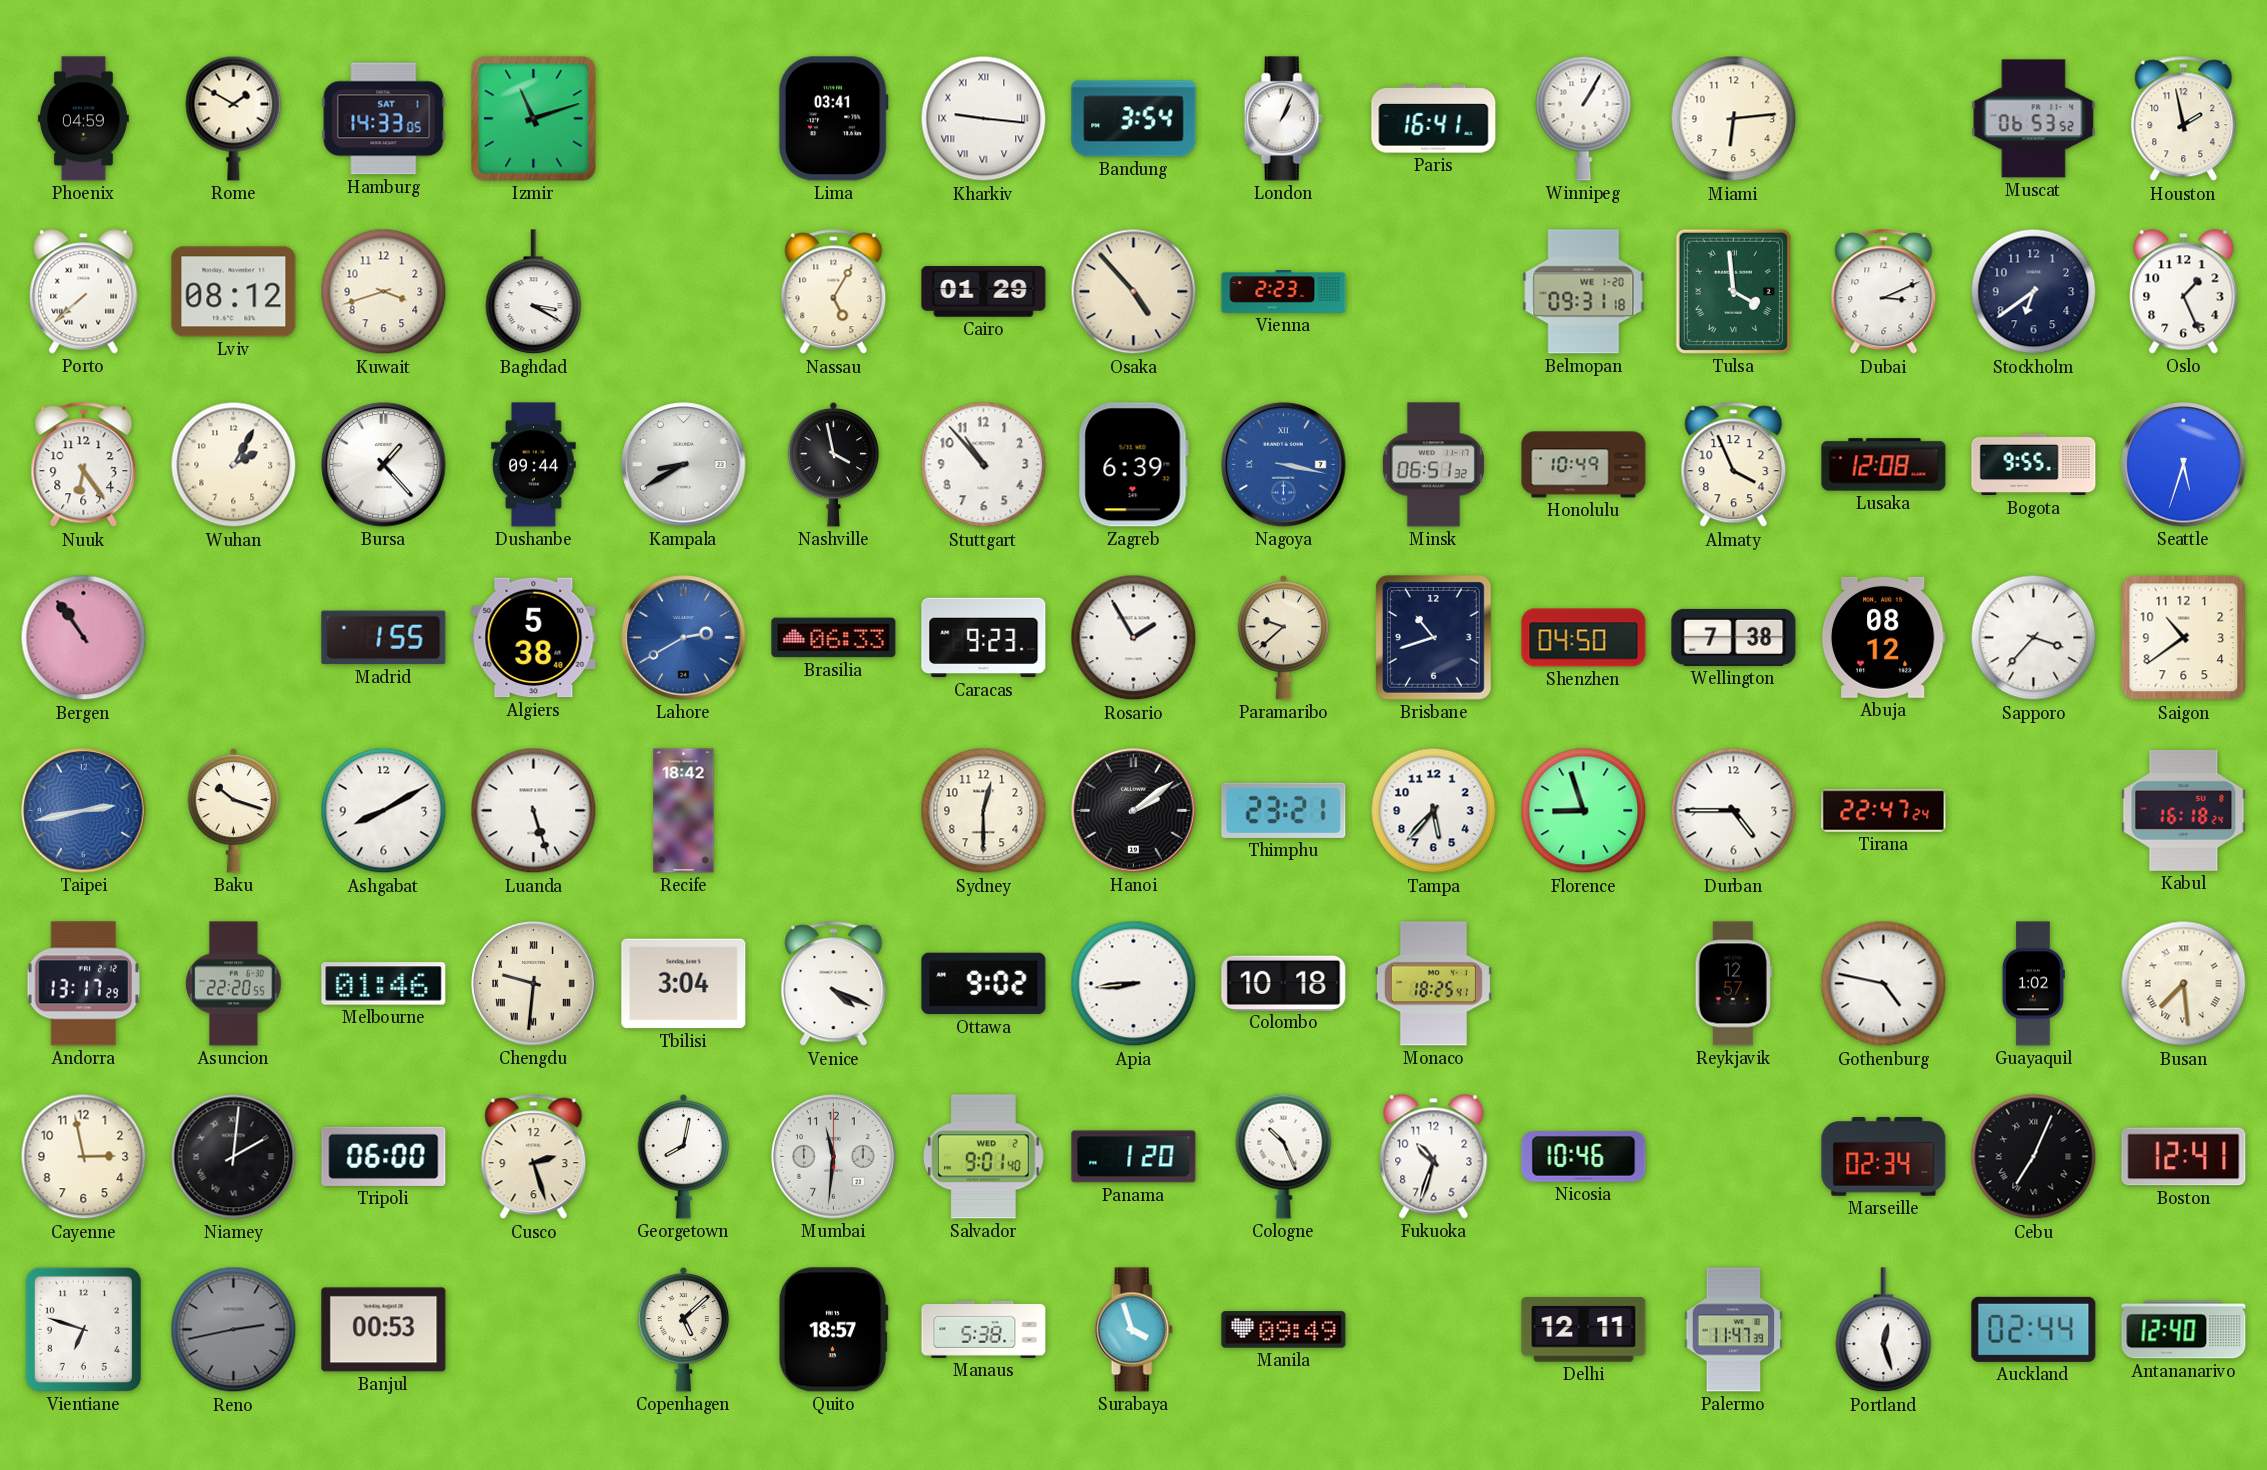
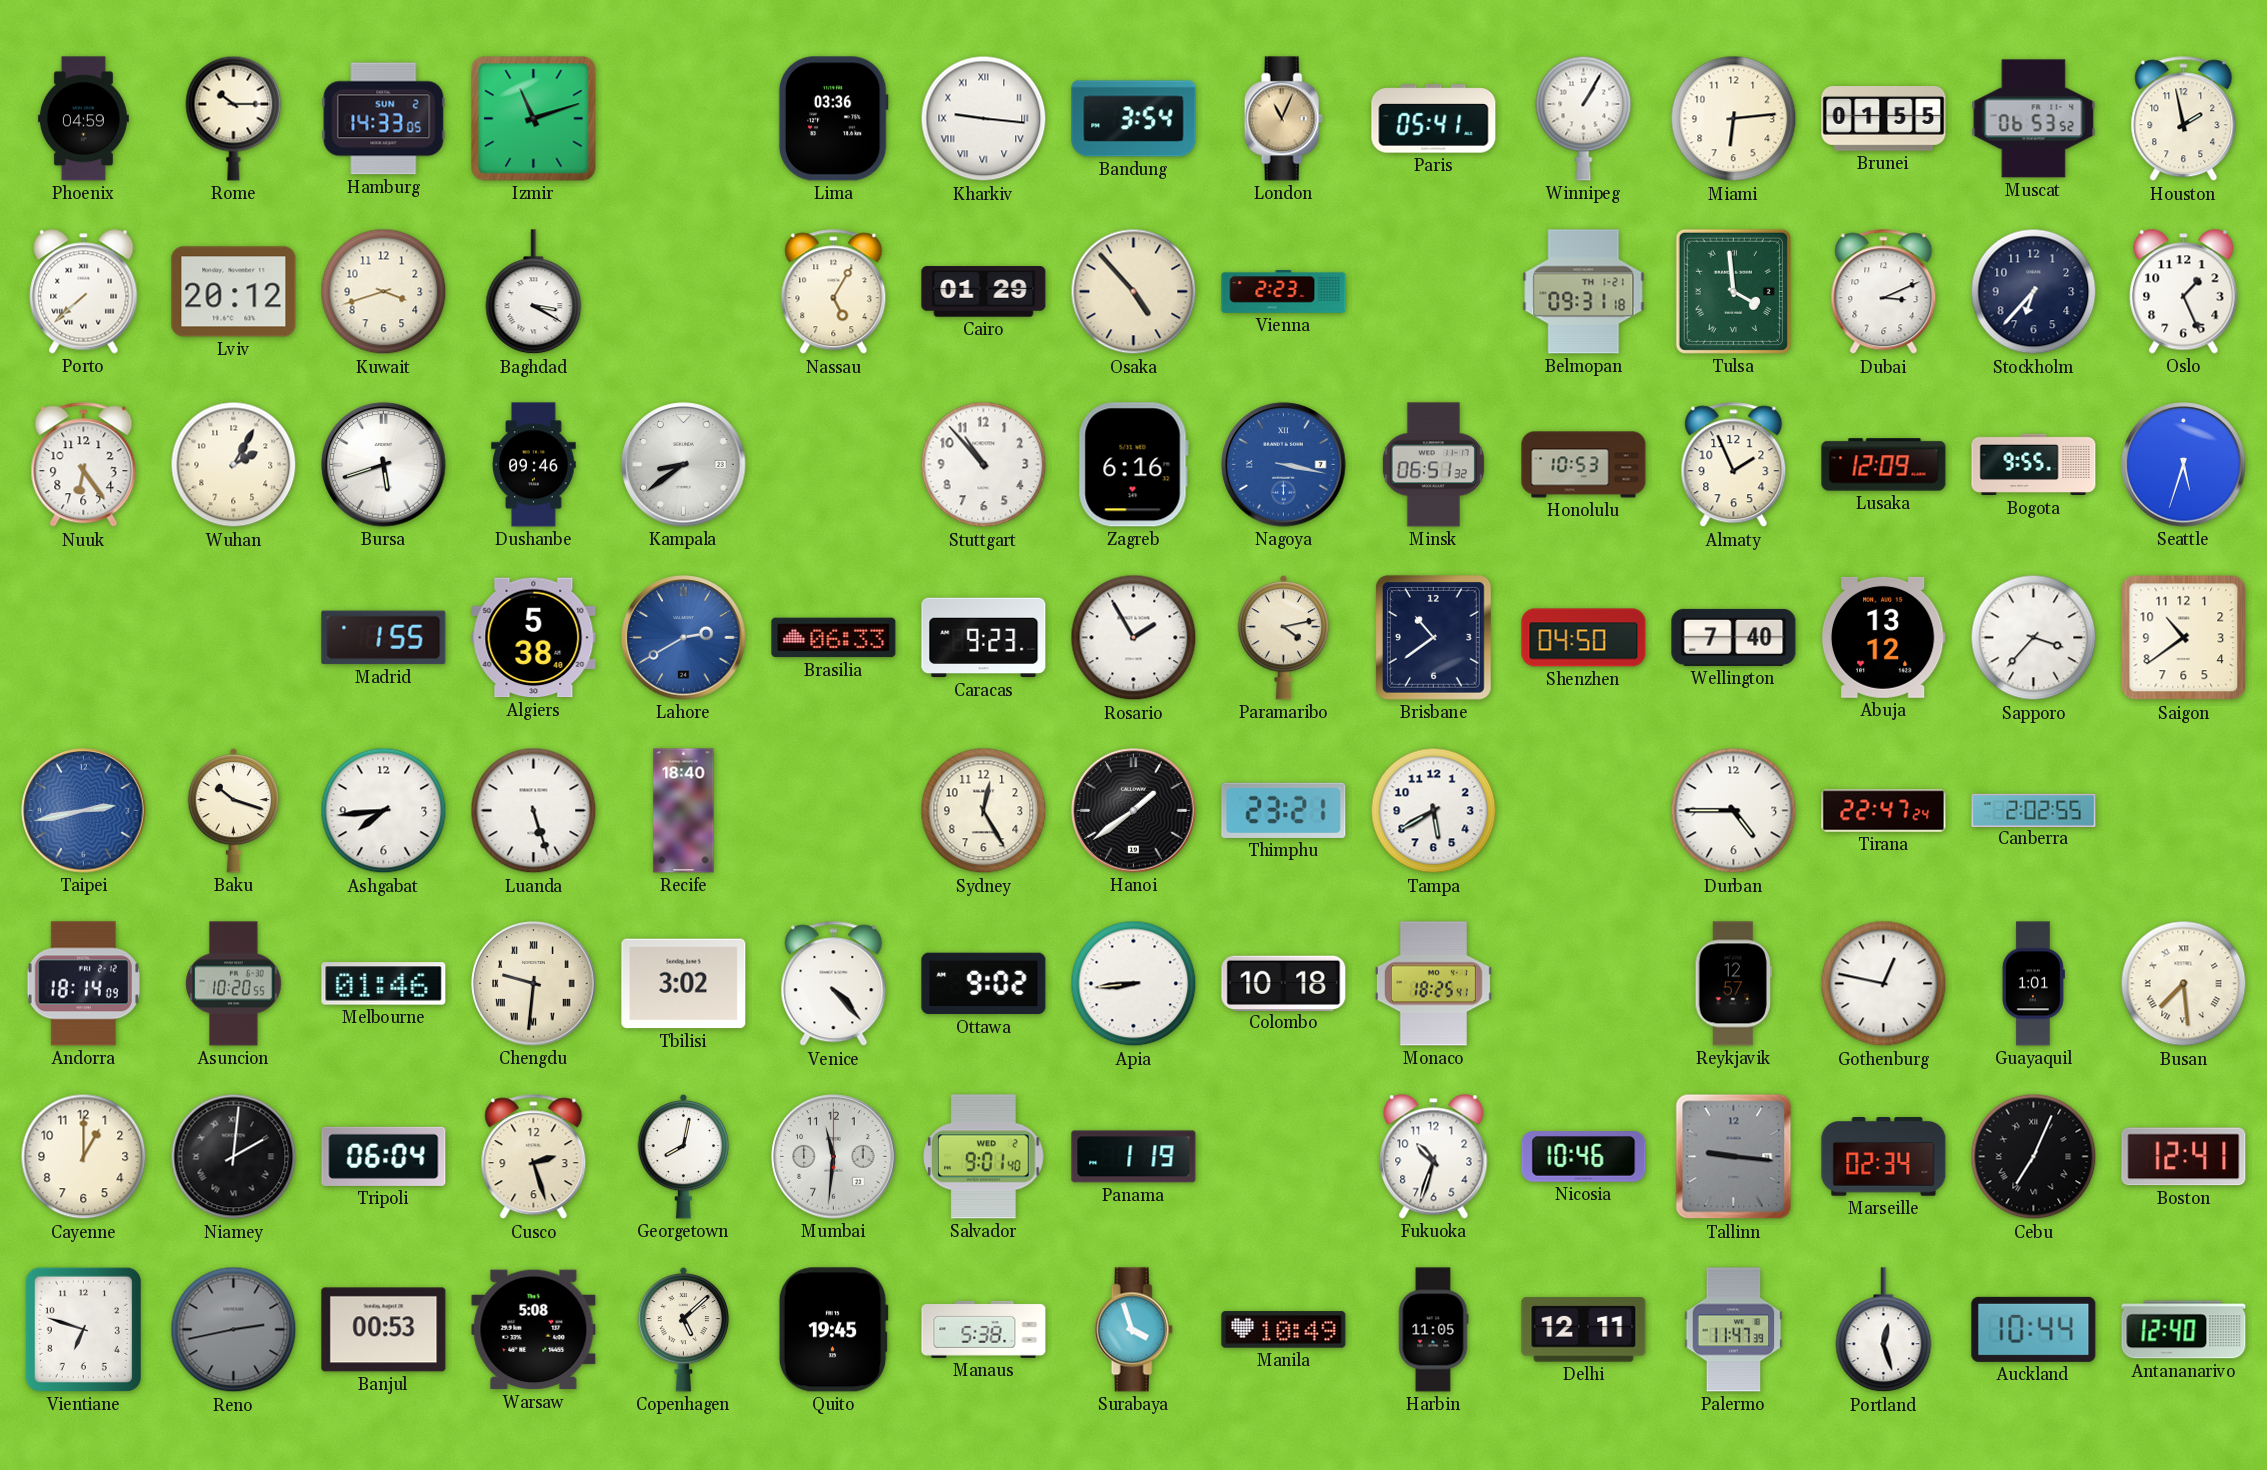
Rome: 1:50 -> 10:15 (234, 118)
Hamburg date: SAT 1 -> SUN 2 (384, 119)
Lima: 03:41 -> 03:36 (833, 119)
London: 1:04 -> 11:04 (1283, 119)
London dial: white -> champagne (1283, 119)
Paris: 16:41 -> 05:41 (1434, 119)
Brunei: none -> 01:55 (1884, 119)
Lviv: 08:12 -> 20:12 (234, 292)
Belmopan date: WE 1-20 -> TH 1-21 (1584, 292)
Stockholm: 6:39 -> 6:37 (2034, 292)
Bursa: 1:23 -> 5:42 (384, 465)
Dushanbe: 09:44 -> 09:46 (534, 465)
Kampala: 8:40 -> 8:39 (684, 465)
Nashville: 3:58 -> none (834, 464)
Zagreb: 6:39 -> 6:16 (1133, 465)
Honolulu: 10:49 -> 10:53 (1584, 465)
Almaty: 3:56 -> 1:56 (1734, 465)
Lusaka: 12:08 -> 12:09 (1884, 465)
Bergen: 10:54 -> none (84, 638)
Paramaribo: 9:38 -> 4:13 (1284, 637)
Brisbane: 10:42 -> 10:39 (1434, 638)
Wellington: 7:38 -> 7:40 (1734, 637)
Abuja: 08:12 -> 13:12 (1883, 637)
Ashgabat: 8:10 -> 7:44 (384, 811)
Recife: 18:42 -> 18:40 (684, 811)
Sydney: 12:30 -> 12:25 (984, 811)
Hanoi: 2:09 -> 1:39 (1134, 811)
Tampa: 5:37 -> 5:40 (1434, 811)
Florence: 8:57 -> none (1584, 811)
Canberra: none -> 2:02 (2034, 810)
Kabul: 16:18 -> none (2184, 810)
Andorra: 13:17 -> 18:14 (83, 984)
Asuncion: 22:20 -> 10:20 (234, 984)
Tbilisi: 3:04 -> 3:02 (684, 984)
Venice: 4:19 -> 4:23 (834, 984)
Gothenburg: 4:47 -> 12:47 (1884, 984)
Guayaquil: 1:02 -> 1:01 (2033, 984)
Cayenne: 2:58 -> 1:00 (84, 1157)
Tripoli: 06:00 -> 06:04 (384, 1156)
Panama: 1:20 -> 1:19 (1134, 1157)
Cologne: 10:26 -> none (1284, 1156)
Tallinn: none -> 9:16 (1734, 1157)
Warsaw: none -> 5:08 (534, 1330)
Quito: 18:57 -> 19:45 (833, 1330)
Manila: 09:49 -> 10:49 (1284, 1330)
Harbin: none -> 11:05 (1433, 1330)
Auckland: 02:44 -> 10:44 (2034, 1329)
